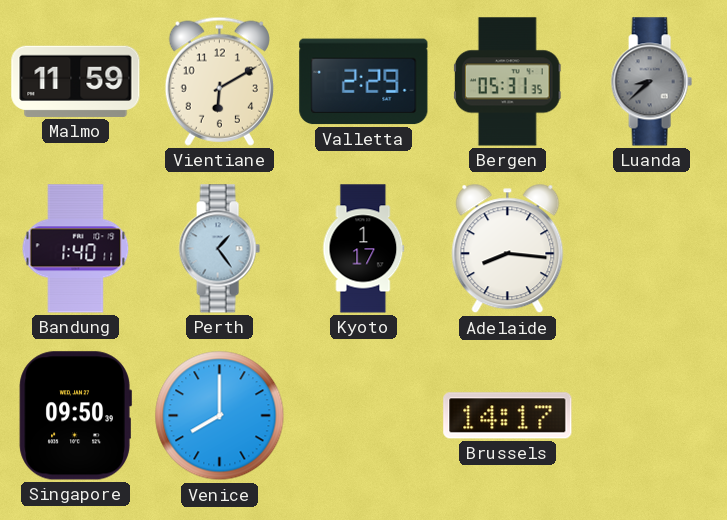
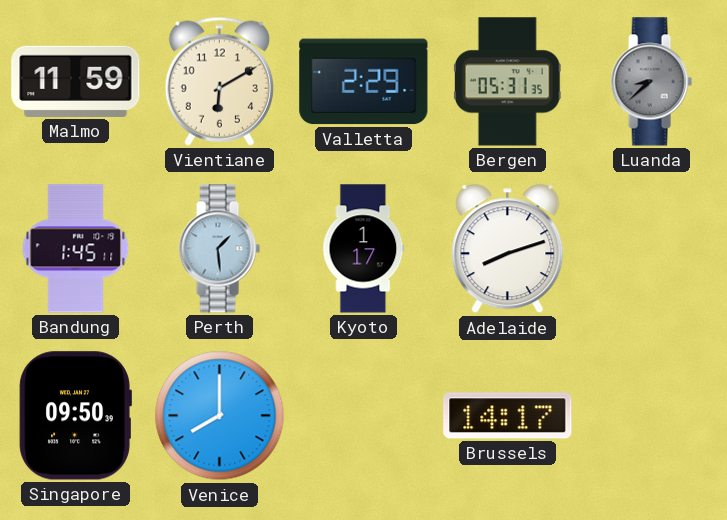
Bandung: 1:40 -> 1:45 (76, 249)
Perth: 1:24 -> 1:29 (219, 249)
Adelaide: 8:16 -> 8:12 (508, 249)
